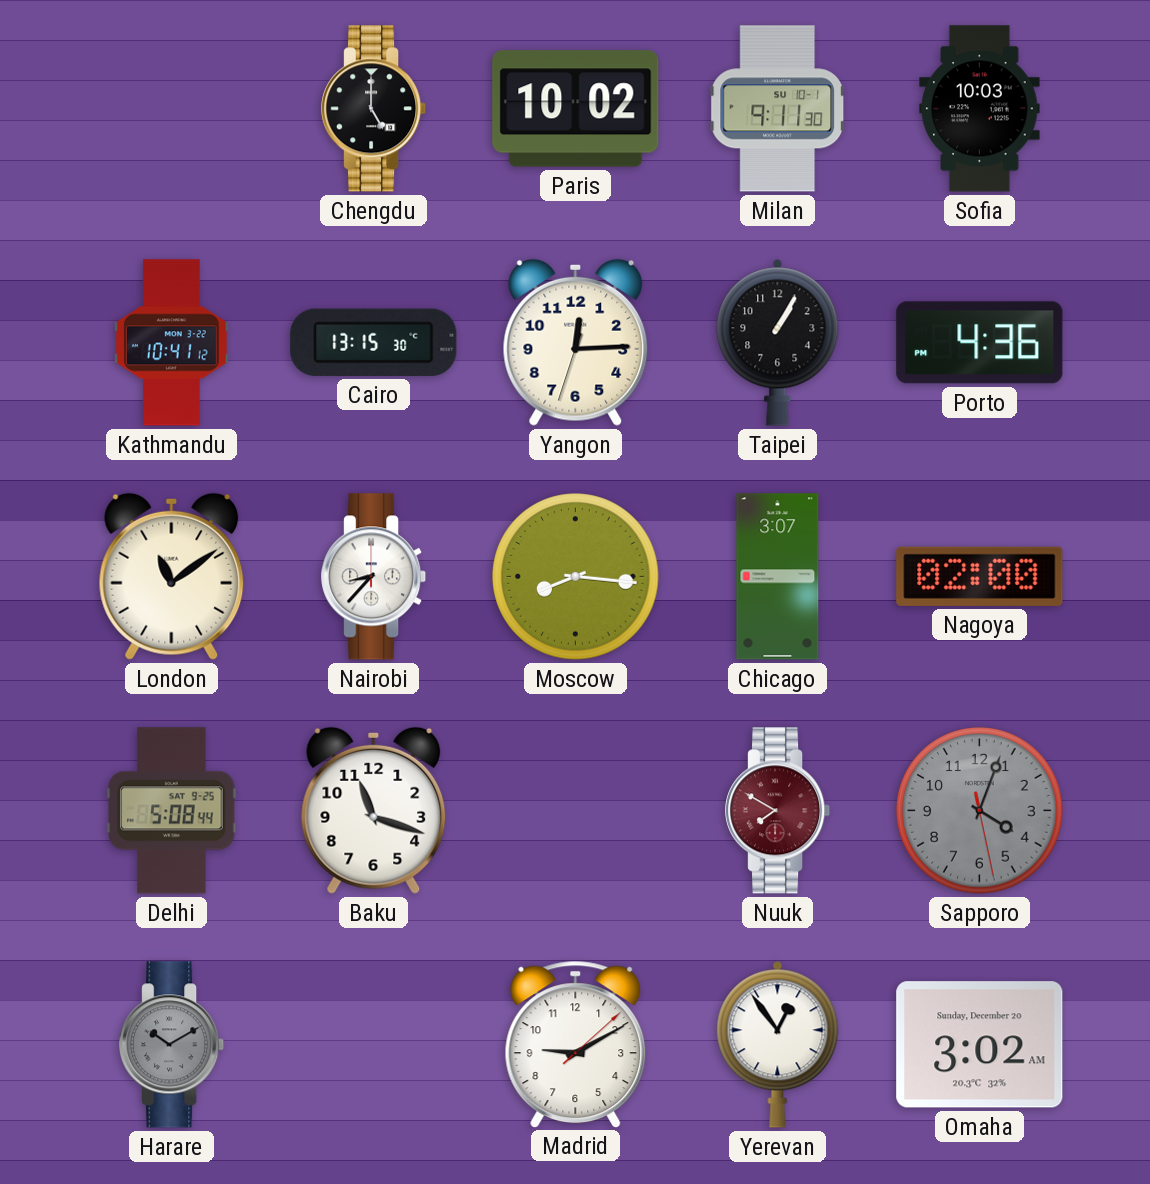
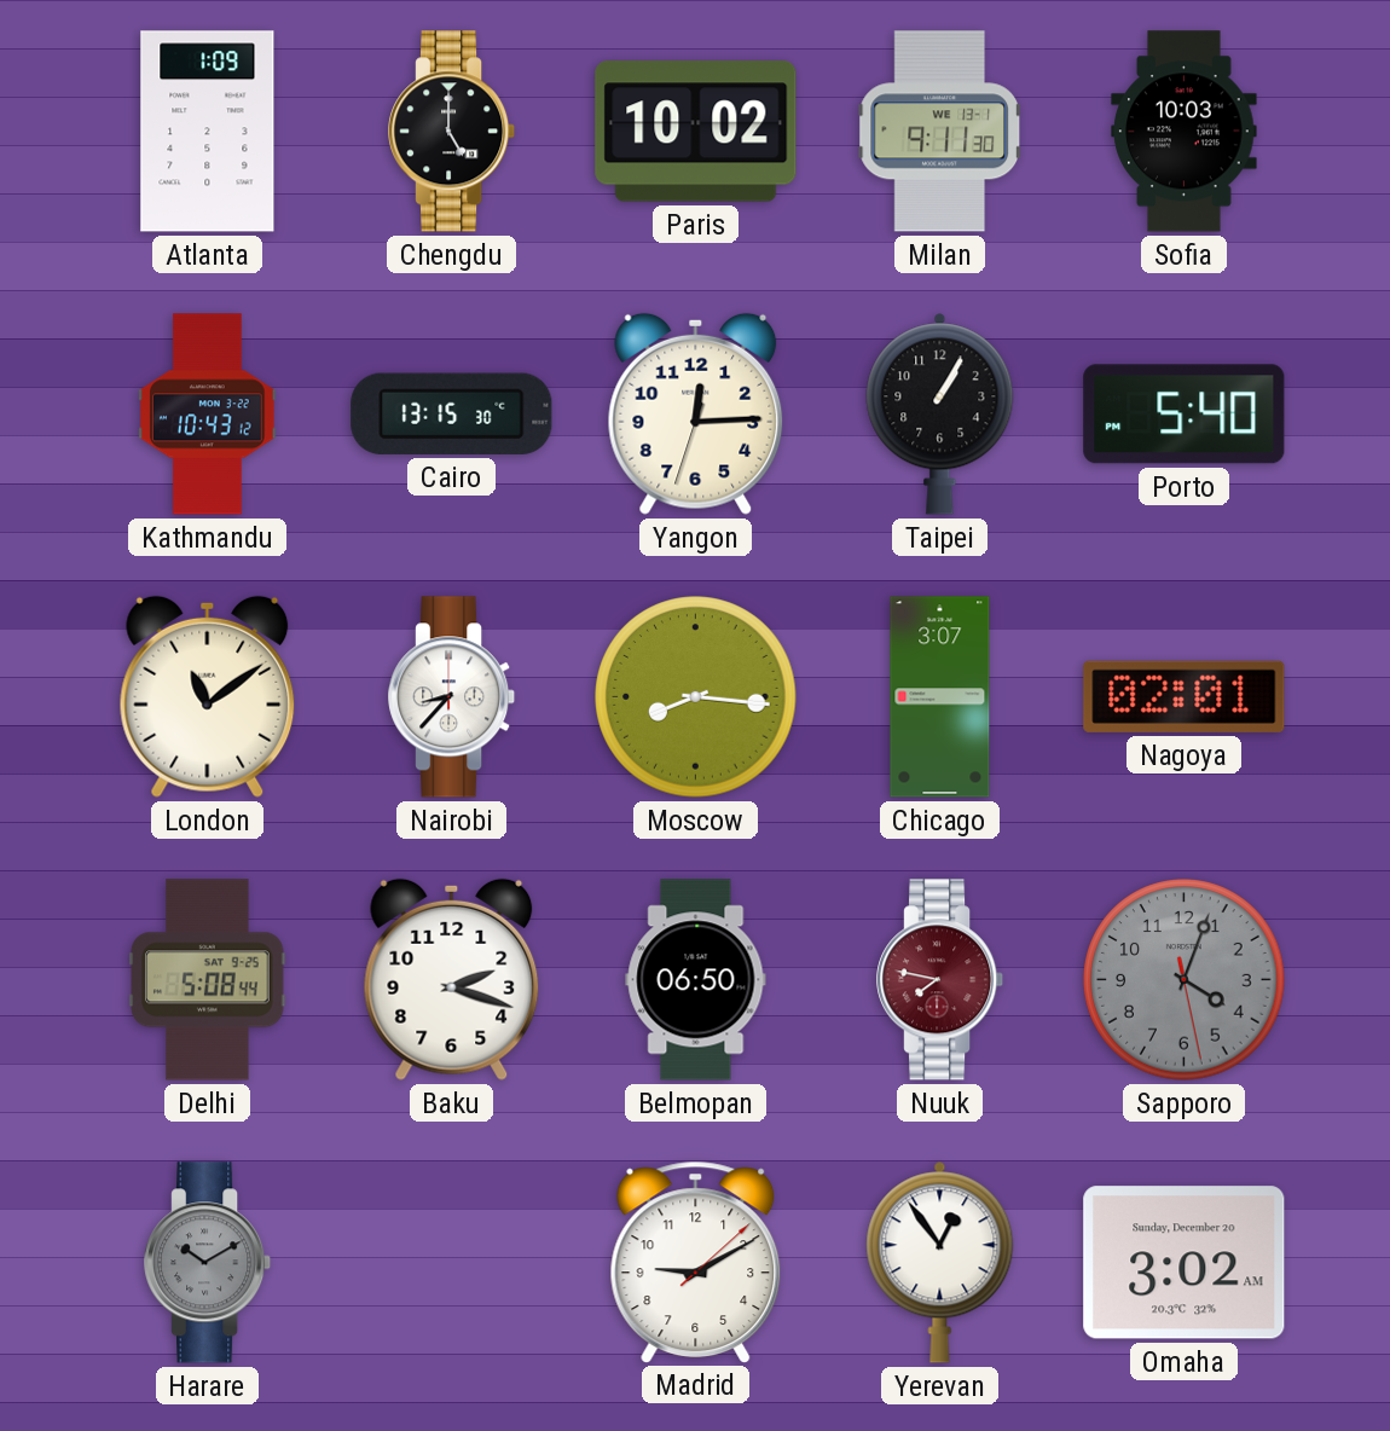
Atlanta: none -> 1:09 (208, 132)
Milan date: SU 10-1 -> WE 13-1 (939, 132)
Kathmandu: 10:41 -> 10:43 (208, 415)
Porto: 4:36 -> 5:40 (1185, 415)
Nagoya: 02:00 -> 02:01 (1185, 696)
Baku: 11:18 -> 2:18 (452, 979)
Belmopan: none -> 06:50 (696, 980)
Nuuk: 7:50 -> 7:47 (940, 980)
